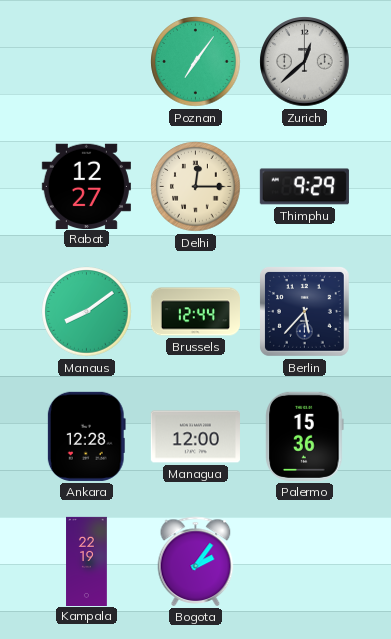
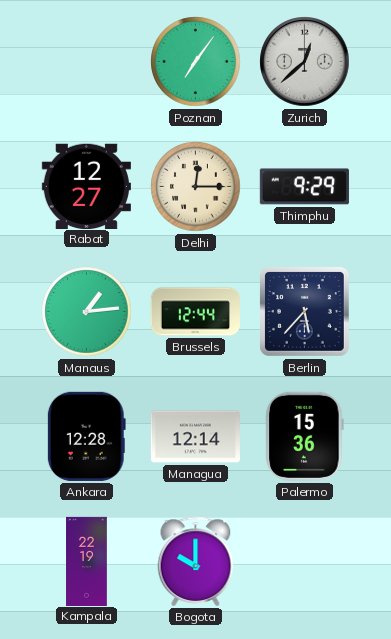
Manaus: 8:09 -> 1:14 (87, 312)
Managua: 12:00 -> 12:14 (195, 437)
Bogota: 2:06 -> 10:00 (196, 561)
